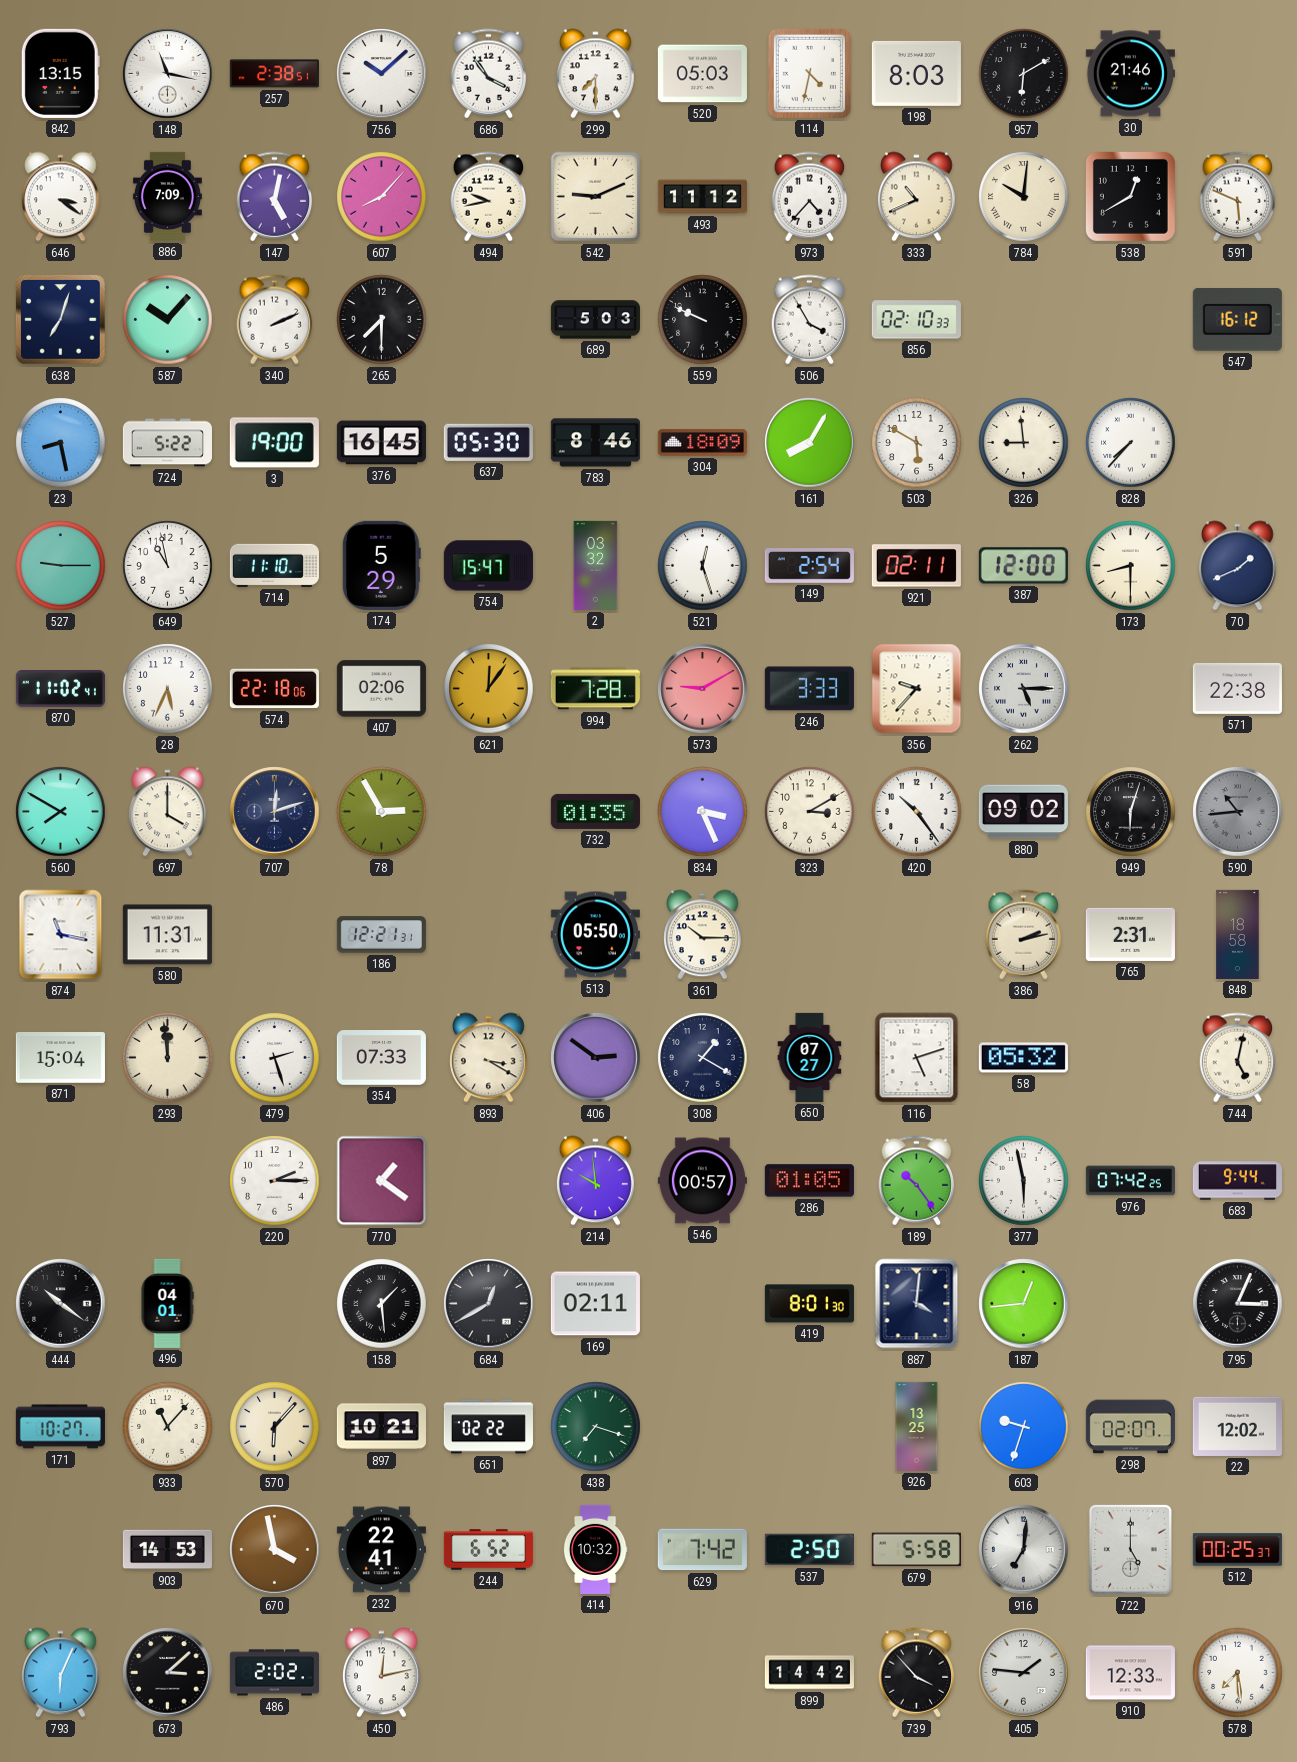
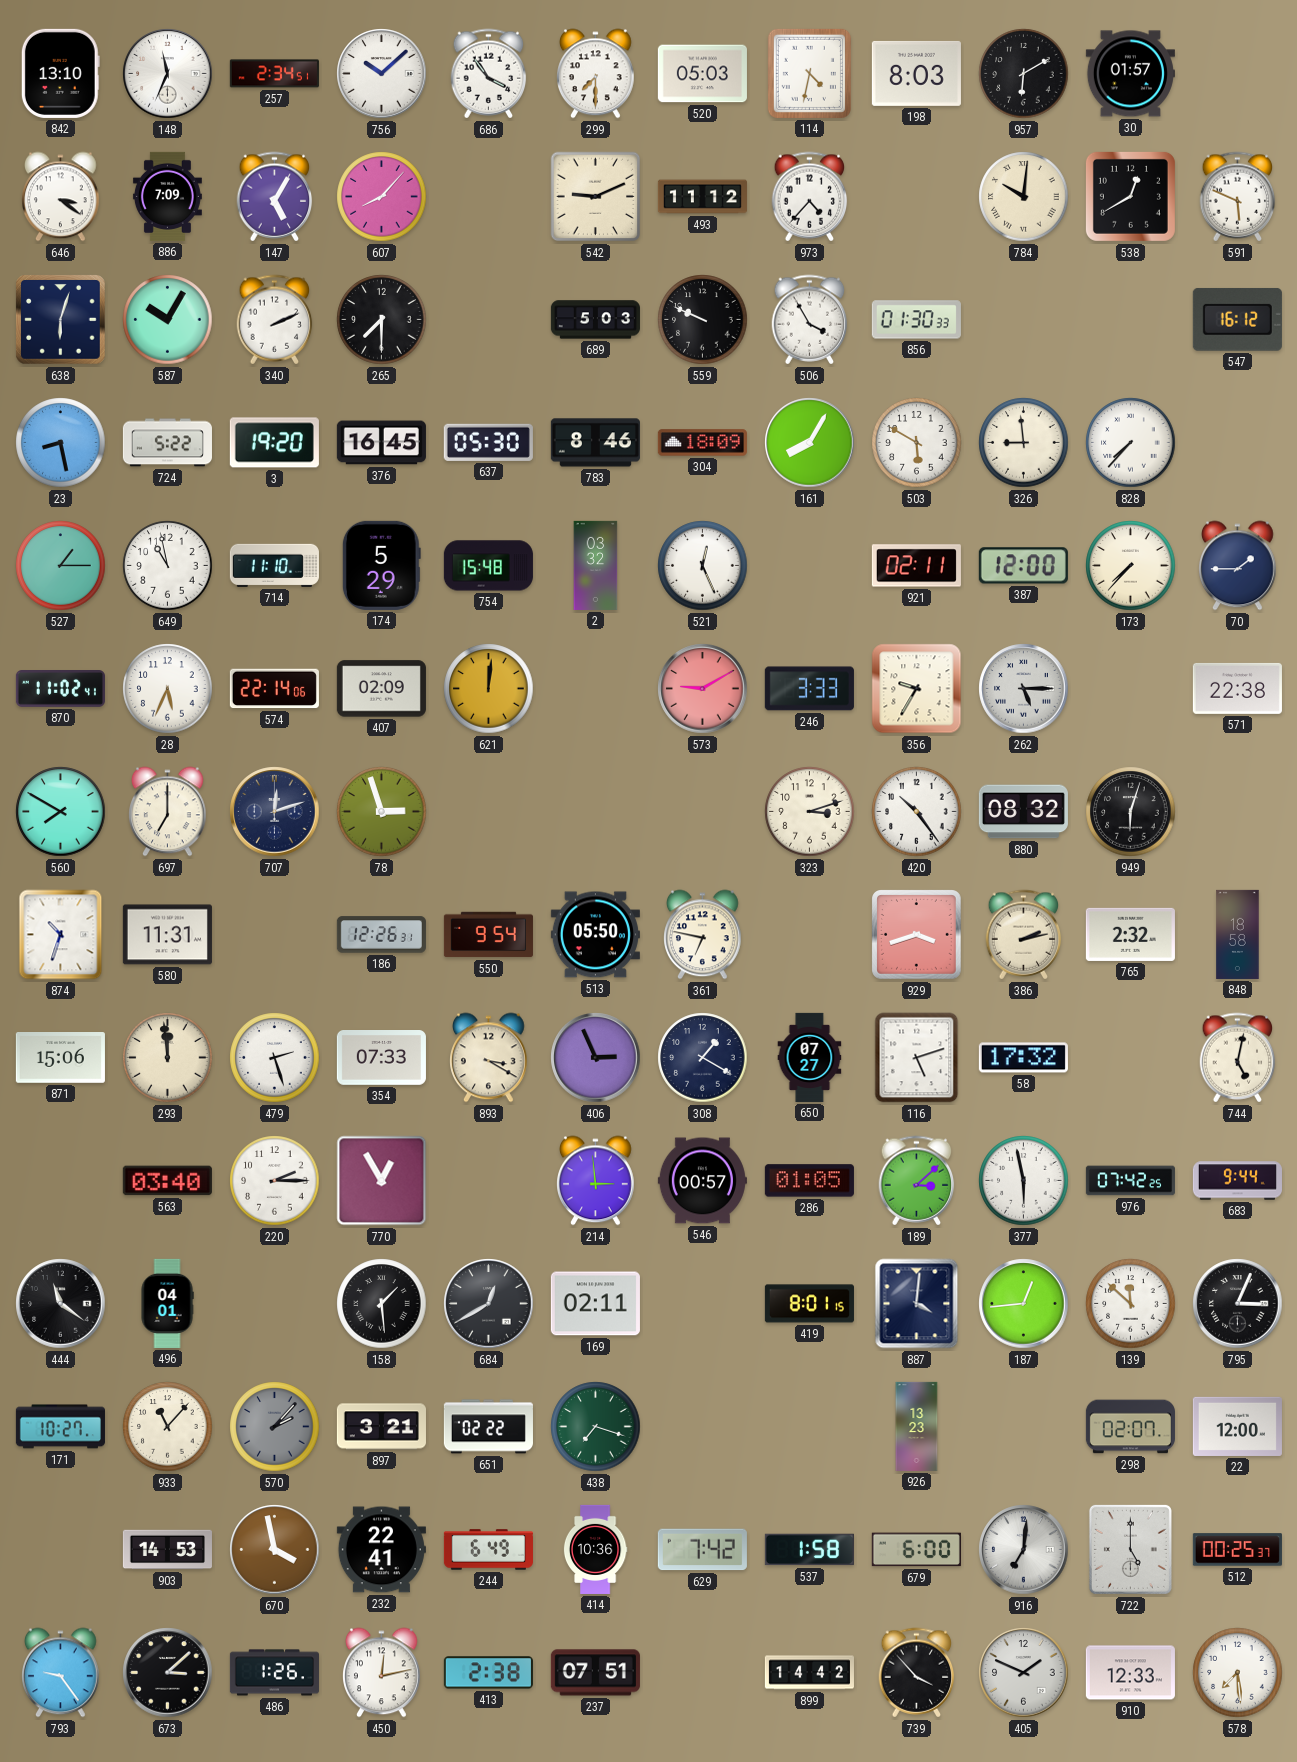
842: 13:15 -> 13:10 (60, 73)
148: 11:17 -> 11:34 (168, 74)
257: 2:38 -> 2:34 (274, 74)
30: 21:46 -> 01:57 (1130, 74)
147: 5:02 -> 5:05 (275, 197)
494: 9:43 -> none (489, 197)
333: 10:41 -> none (917, 197)
638: 7:03 -> 6:03 (61, 320)
587: 10:07 -> 10:05 (168, 320)
856: 02:10 -> 01:30 (916, 320)
3: 19:00 -> 19:20 (274, 443)
527: 9:15 -> 1:15 (61, 566)
754: 15:47 -> 15:48 (488, 566)
521: 12:27 -> 12:26 (703, 566)
149: 2:54 -> none (809, 566)
173: 8:30 -> 7:37 (1131, 566)
70: 1:41 -> 1:45 (1238, 566)
574: 22:18 -> 22:14 (274, 689)
407: 02:06 -> 02:09 (381, 689)
621: 12:06 -> 12:01 (489, 689)
994: 7:28 -> none (595, 689)
356: 9:37 -> 9:35 (917, 689)
697: 4:00 -> 7:00 (168, 812)
78: 2:55 -> 2:57 (382, 812)
732: 01:35 -> none (595, 811)
834: 3:26 -> none (703, 812)
323: 3:10 -> 3:12 (810, 812)
880: 09:02 -> 08:32 (1023, 812)
590: 10:44 -> none (1238, 812)
874: 11:17 -> 10:33 (61, 935)
186: 12:21 -> 12:26 (381, 935)
550: none -> 9:54 (488, 935)
361: 10:15 -> 6:47 (703, 935)
929: none -> 3:42 (917, 935)
765: 2:31 -> 2:32 (1130, 934)
871: 15:04 -> 15:06 (60, 1058)
406: 2:51 -> 2:56 (596, 1058)
58: 05:32 -> 17:32 (1023, 1058)
563: none -> 03:40 (167, 1181)
770: 1:21 -> 12:55 (382, 1181)
214: 9:59 -> 2:59 (596, 1181)
189: 10:24 -> 3:08 (917, 1181)
444: 10:21 -> 11:21 (61, 1304)
419: 8:01:30 -> 8:01:15 (809, 1304)
139: none -> 11:52 (1131, 1304)
570: 6:07 -> 2:07 (275, 1427)
570 dial: cream -> grey (275, 1427)
897: 10:21 -> 3:21 (381, 1427)
926: 13:25 -> 13:23 (917, 1426)
603: 9:33 -> none (1024, 1427)
22: 12:02 -> 12:00 (1237, 1426)
244: 6:52 -> 6:49 (488, 1550)
414: 10:32 -> 10:36 (595, 1549)
537: 2:50 -> 1:58 (809, 1550)
679: 5:58 -> 6:00 (916, 1550)
793: 6:04 -> 9:24 (61, 1673)
486: 2:02 -> 1:26 (274, 1673)
413: none -> 2:38 (488, 1673)
237: none -> 07:51 (595, 1673)
405: 1:46 -> 1:49 (1024, 1673)
